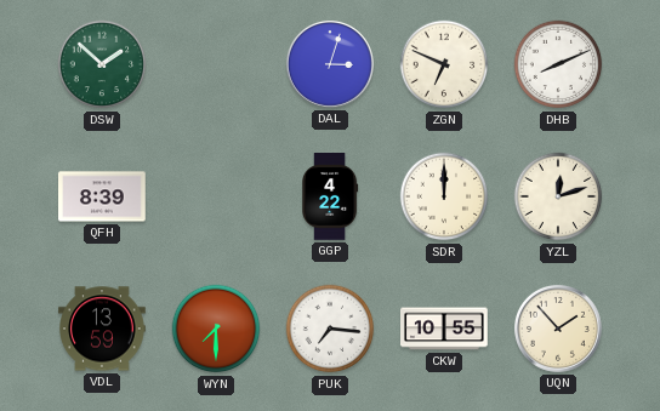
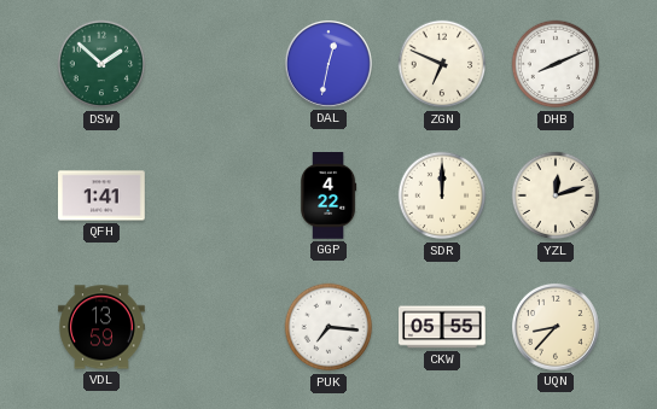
DAL: 3:03 -> 12:32 (328, 64)
QFH: 8:39 -> 1:41 (103, 195)
WYN: 7:30 -> none (216, 329)
CKW: 10:55 -> 05:55 (443, 327)
UQN: 1:53 -> 8:37 (556, 327)
